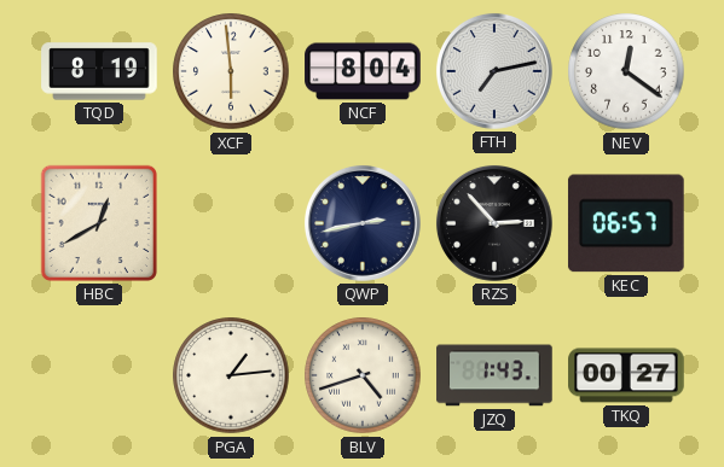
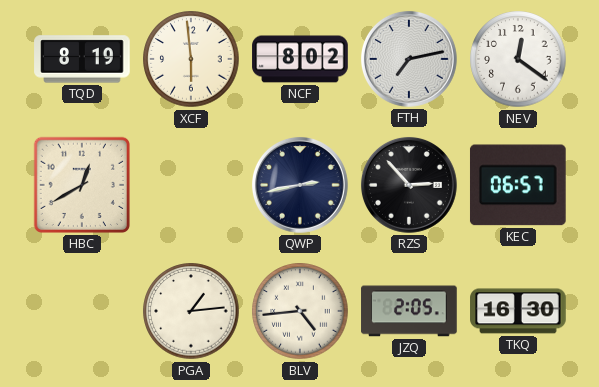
NCF: 8:04 -> 8:02 (300, 59)
BLV: 4:42 -> 4:44 (300, 311)
JZQ: 1:43 -> 2:05 (409, 311)
TKQ: 00:27 -> 16:30 (518, 311)
